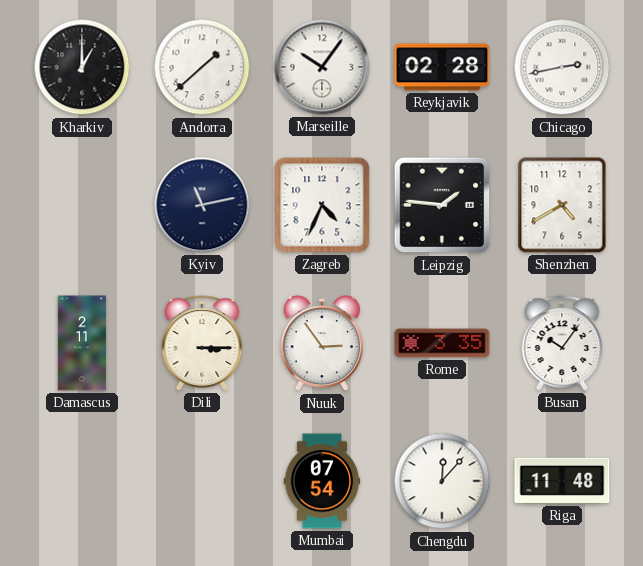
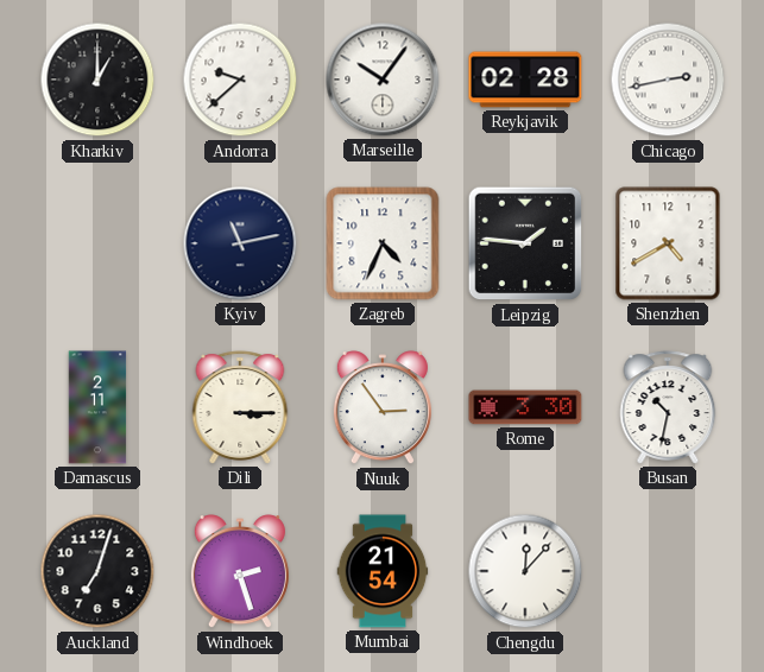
Andorra: 1:38 -> 9:38 (240, 80)
Rome: 3:35 -> 3:30 (525, 407)
Busan: 10:06 -> 10:32 (668, 407)
Auckland: none -> 7:03 (97, 571)
Windhoek: none -> 2:27 (240, 572)
Mumbai: 07:54 -> 21:54 (383, 571)
Riga: 11:48 -> none (562, 481)
